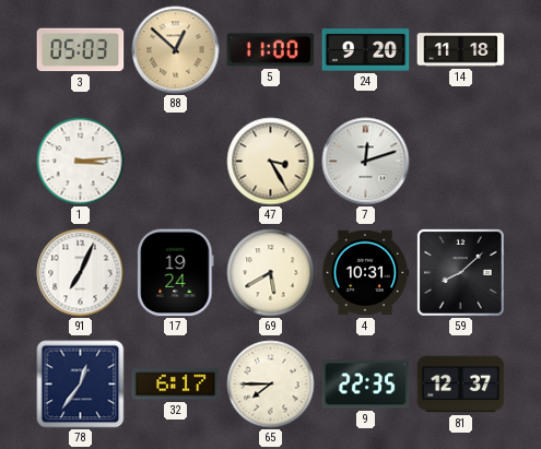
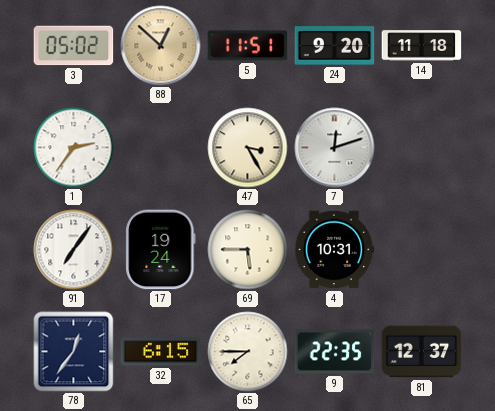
3: 05:03 -> 05:02 (74, 46)
5: 11:00 -> 11:51 (248, 46)
1: 3:14 -> 2:36 (74, 148)
91: 7:04 -> 7:06 (74, 250)
69: 5:40 -> 5:45 (248, 250)
59: 8:08 -> none (461, 273)
32: 6:17 -> 6:15 (161, 352)
